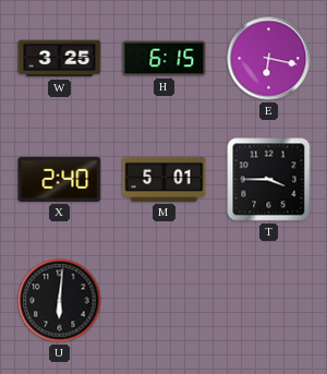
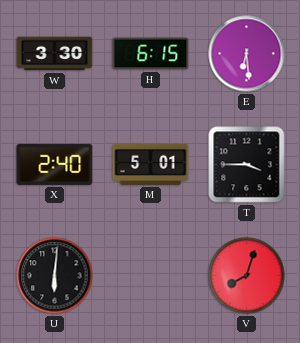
W: 3:25 -> 3:30 (55, 54)
E: 6:17 -> 6:29 (247, 54)
V: none -> 8:03 (247, 276)
